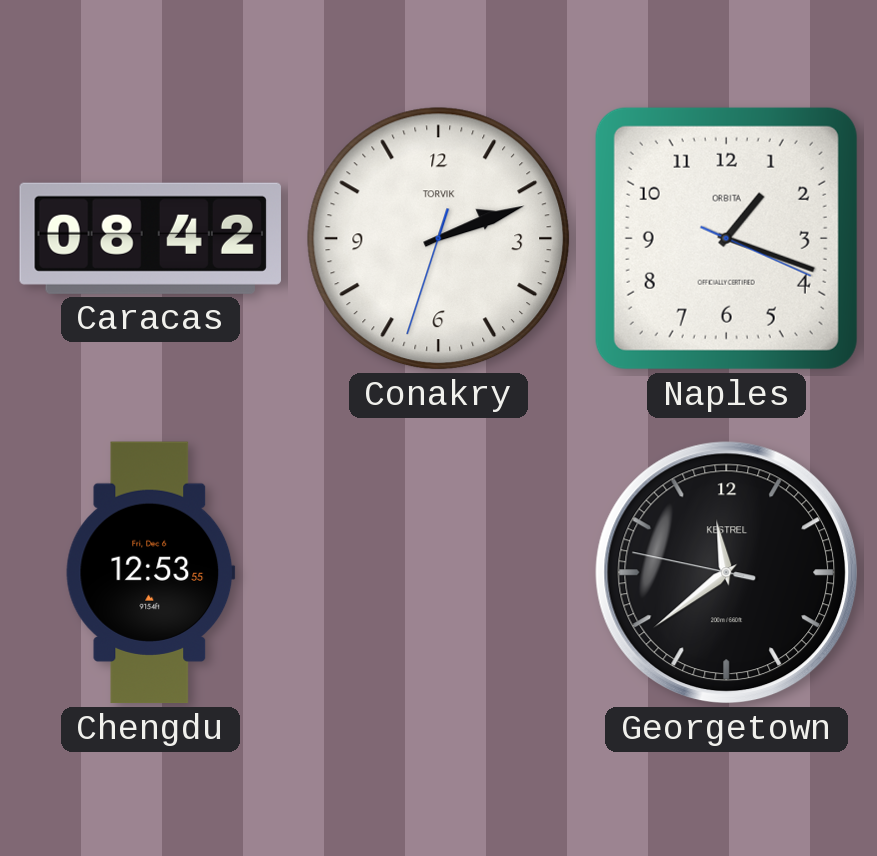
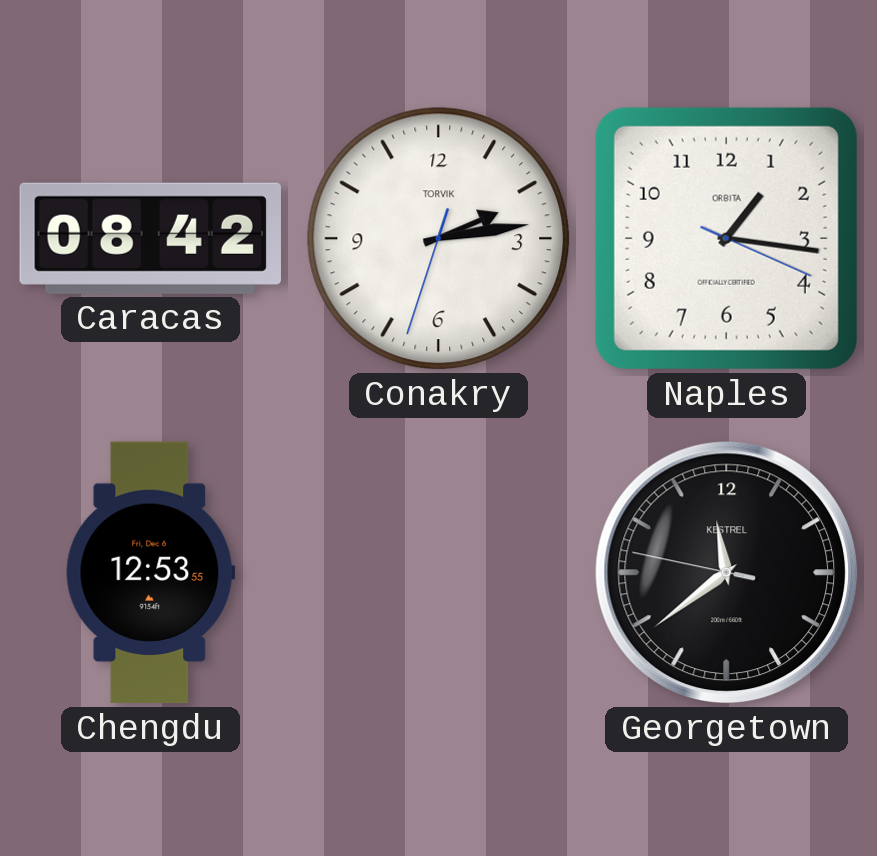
Conakry: 2:11 -> 2:13 (439, 239)
Naples: 1:18 -> 1:16 (726, 238)
